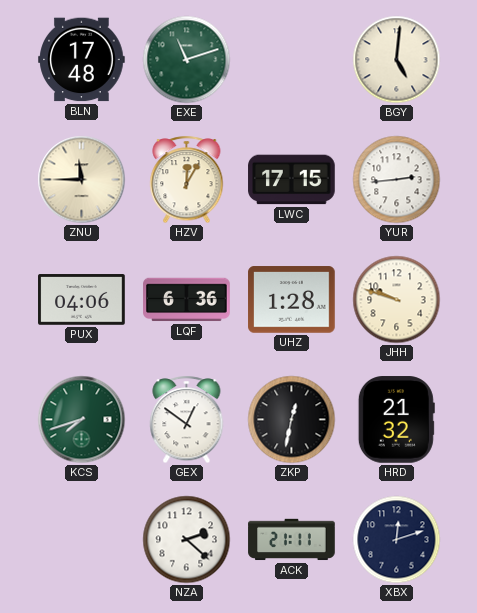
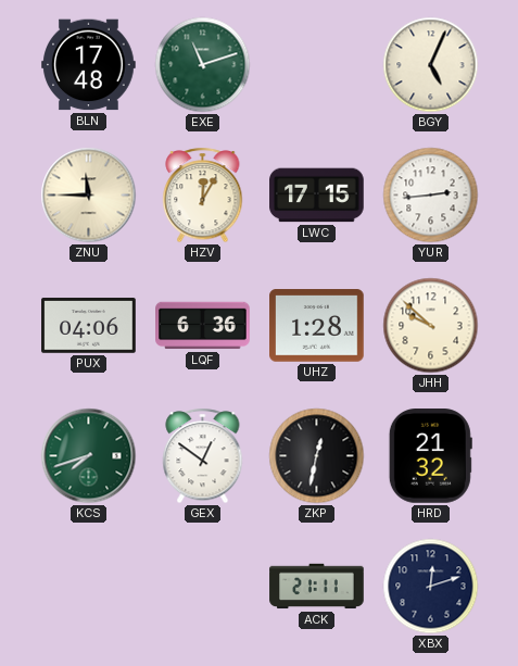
BGY: 5:01 -> 5:04 (431, 65)
JHH: 9:48 -> 9:52 (431, 326)
NZA: 2:22 -> none (187, 540)
